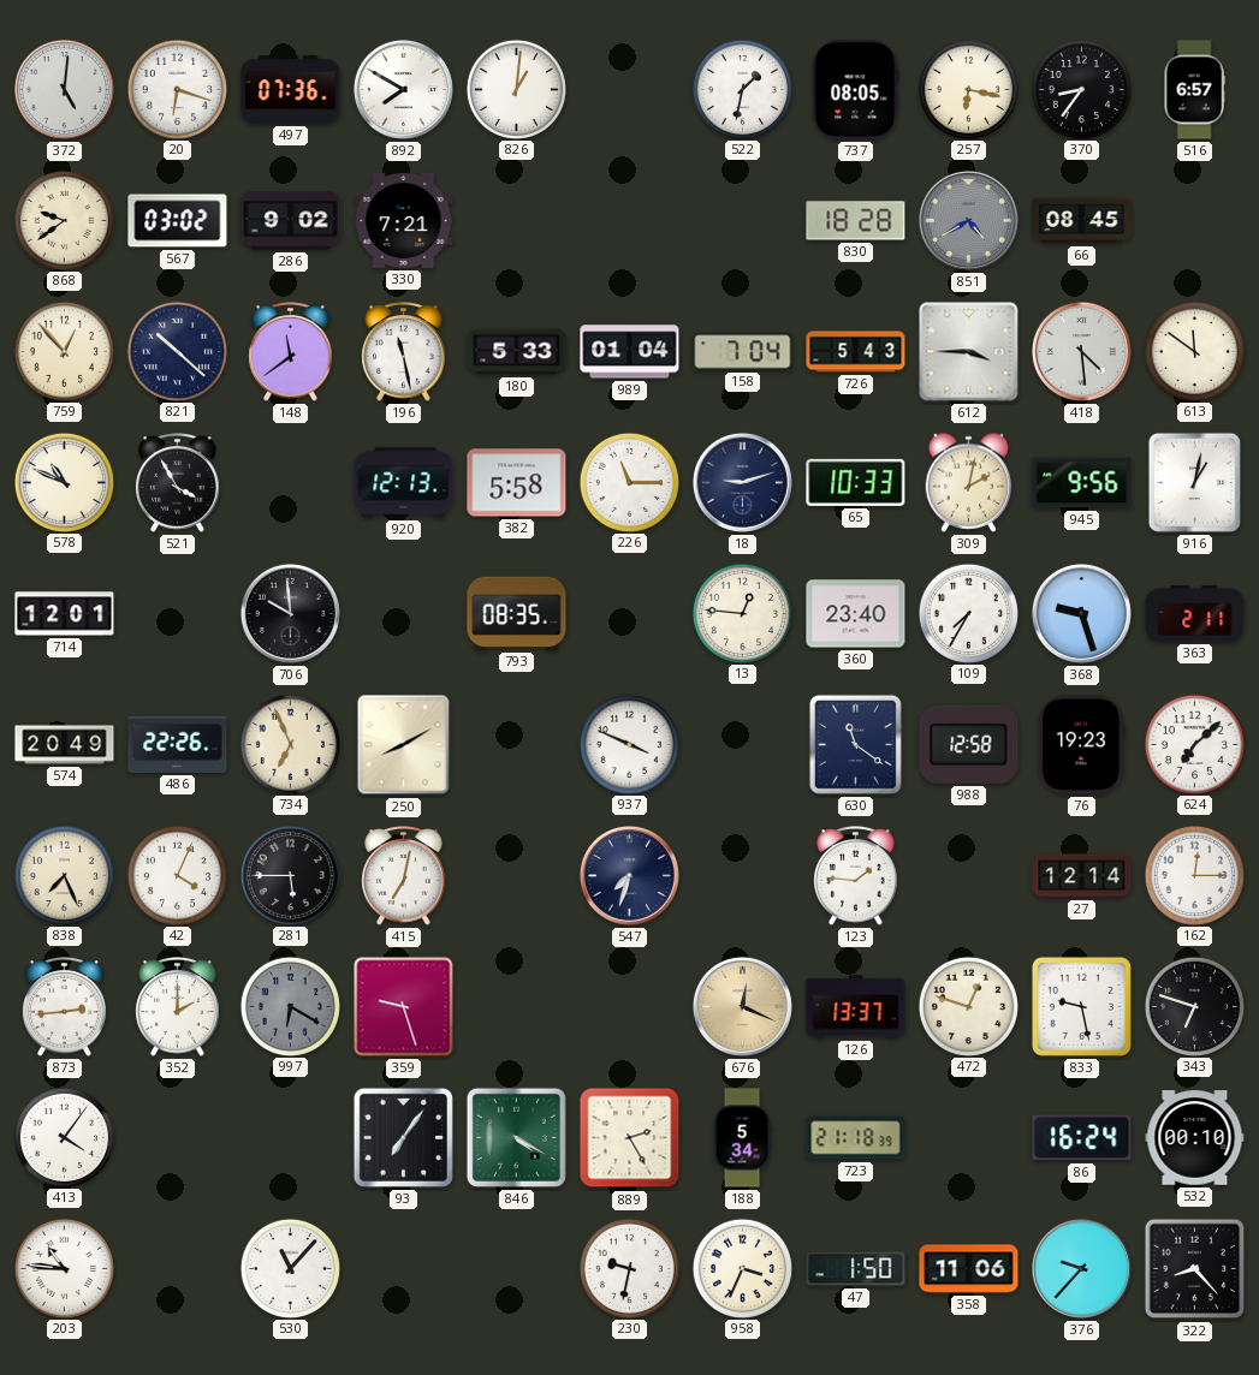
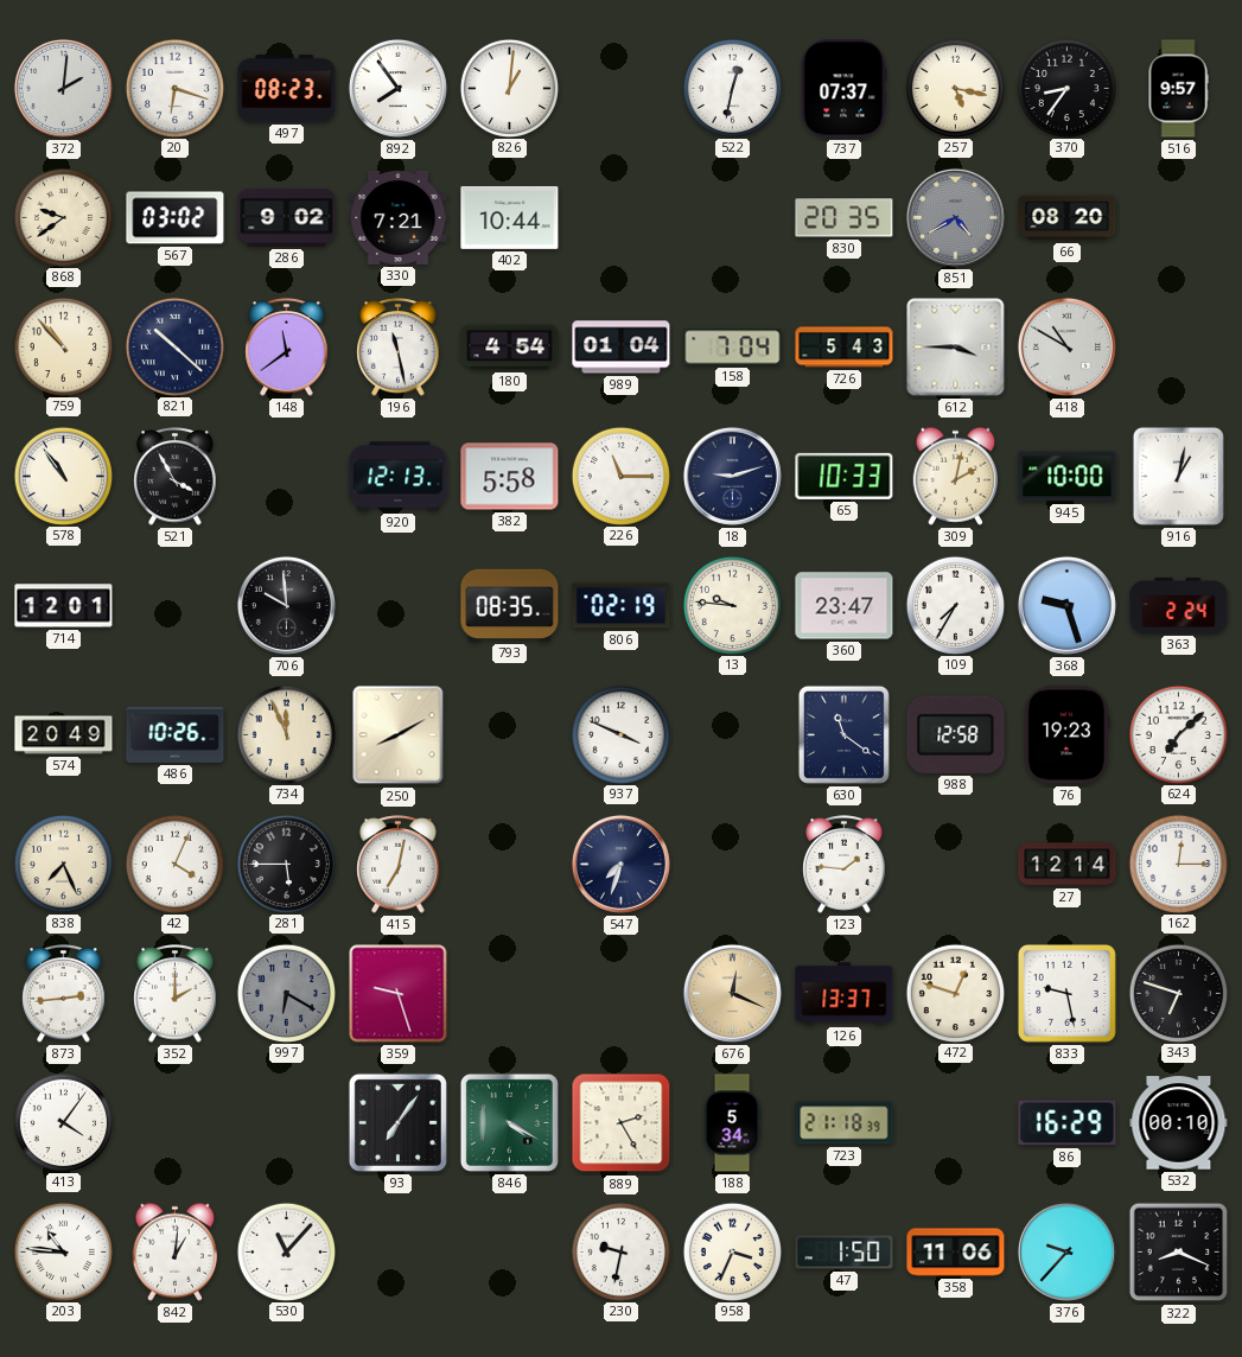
372: 5:01 -> 2:01 (63, 88)
497: 07:36 -> 08:23 (287, 89)
892: 7:50 -> 7:54 (397, 88)
522: 1:32 -> 12:32 (732, 88)
737: 08:05 -> 07:37 (845, 89)
257: 6:17 -> 5:17 (955, 88)
516: 6:57 -> 9:57 (1178, 89)
402: none -> 10:44 (510, 217)
830: 18:28 -> 20:35 (845, 218)
66: 08:45 -> 08:20 (1068, 218)
759: 12:53 -> 10:53 (63, 346)
180: 5:33 -> 4:54 (510, 348)
418: 4:29 -> 10:50 (1066, 346)
613: 11:51 -> none (1194, 351)
578: 10:49 -> 10:54 (63, 476)
945: 9:56 -> 10:00 (1068, 477)
806: none -> 02:19 (622, 606)
13: 12:46 -> 9:46 (732, 605)
360: 23:40 -> 23:47 (845, 606)
363: 2:11 -> 2:24 (1179, 605)
486: 22:26 -> 10:26 (176, 734)
734: 6:56 -> 11:56 (286, 734)
86: 16:24 -> 16:29 (1068, 1123)
842: none -> 1:01 (176, 1251)
322: 8:23 -> 8:19 (1179, 1253)
